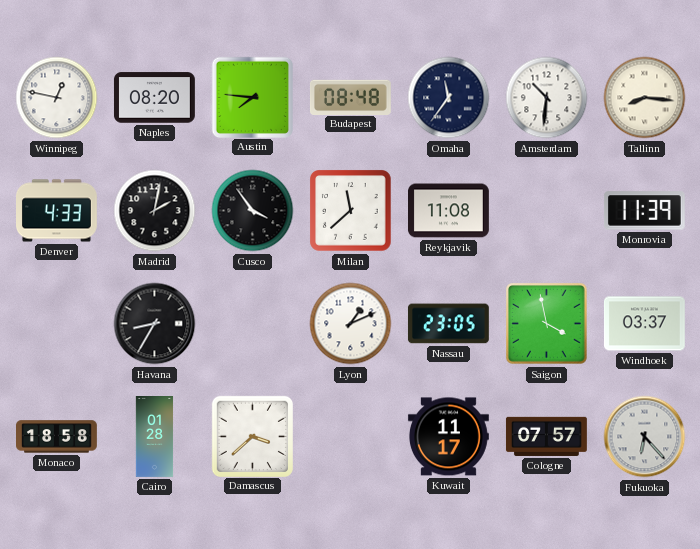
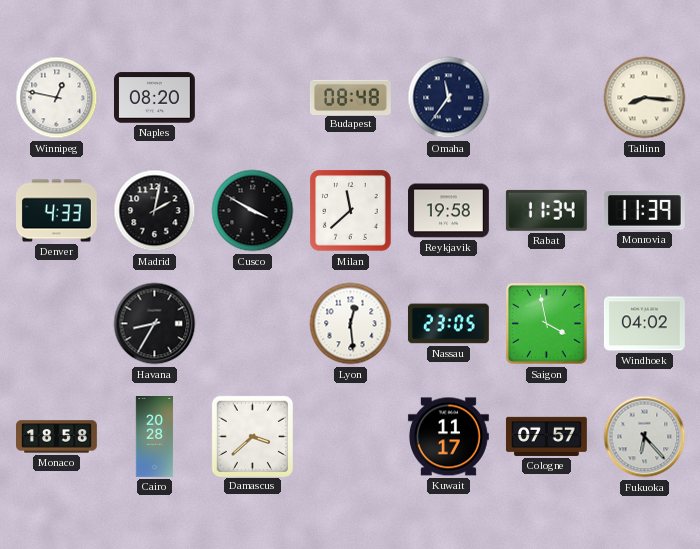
Austin: 7:46 -> none (252, 97)
Amsterdam: 10:31 -> none (547, 98)
Cusco: 3:54 -> 3:50 (253, 211)
Reykjavik: 11:08 -> 19:58 (449, 211)
Rabat: none -> 11:34 (546, 210)
Lyon: 1:11 -> 12:29 (351, 324)
Windhoek: 03:37 -> 04:02 (644, 324)
Cairo: 01:28 -> 20:28 (155, 437)
